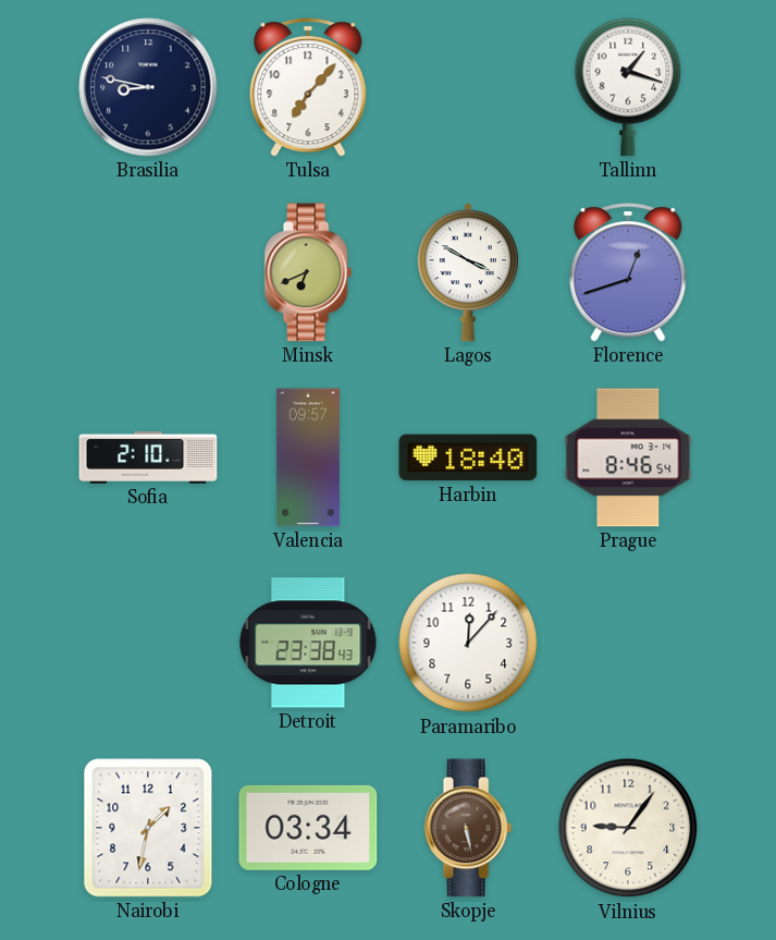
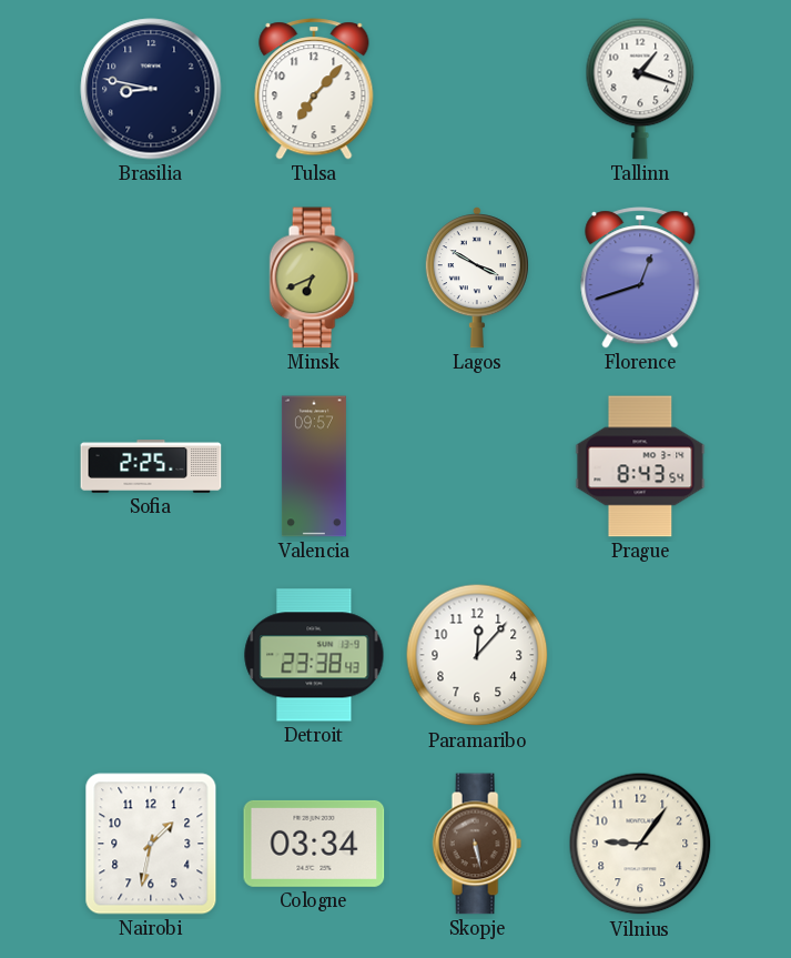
Sofia: 2:10 -> 2:25 (151, 466)
Harbin: 18:40 -> none (468, 457)
Prague: 8:46 -> 8:43 (640, 466)
